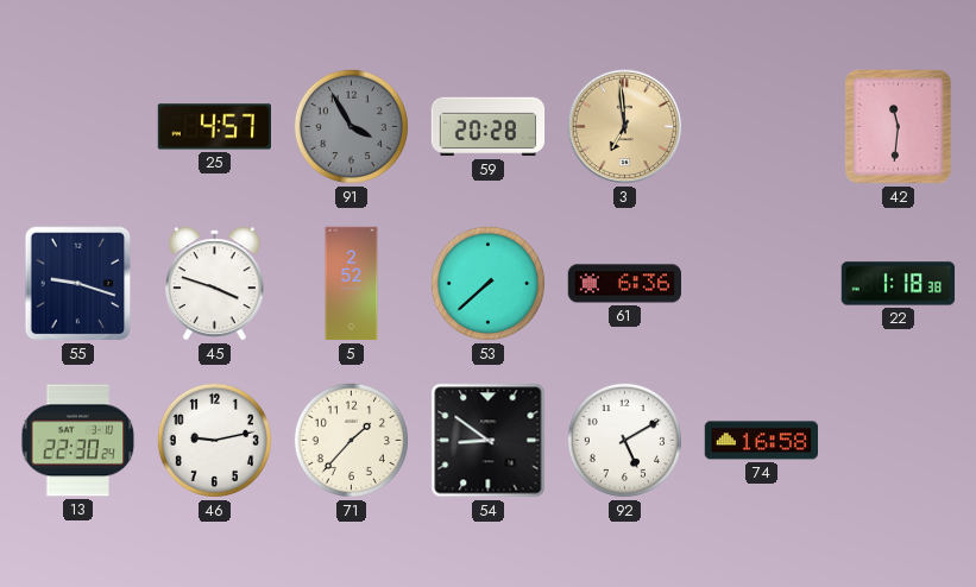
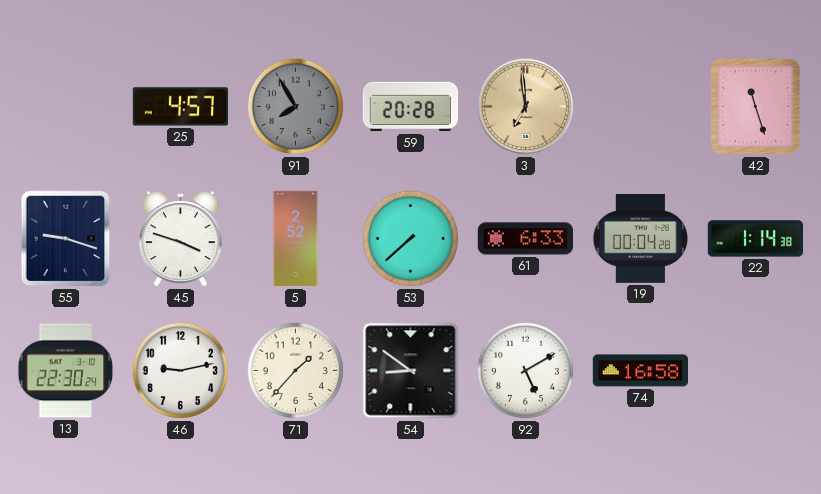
91: 3:55 -> 7:55 (295, 106)
42: 11:31 -> 11:27 (756, 107)
61: 6:36 -> 6:33 (525, 239)
19: none -> 00:04 (641, 239)
22: 1:18 -> 1:14 (756, 239)
